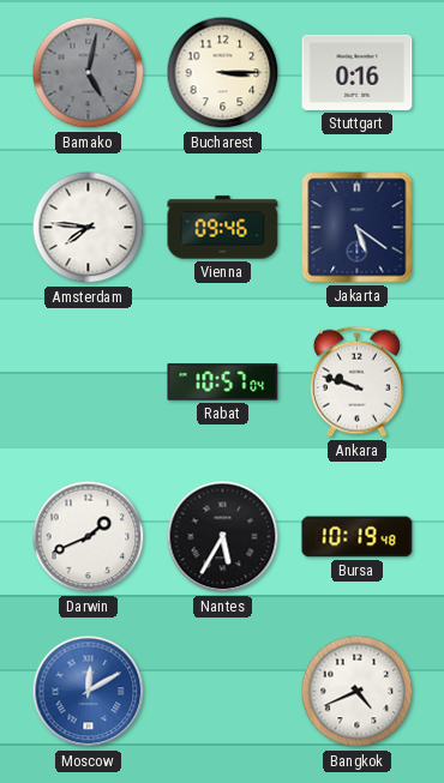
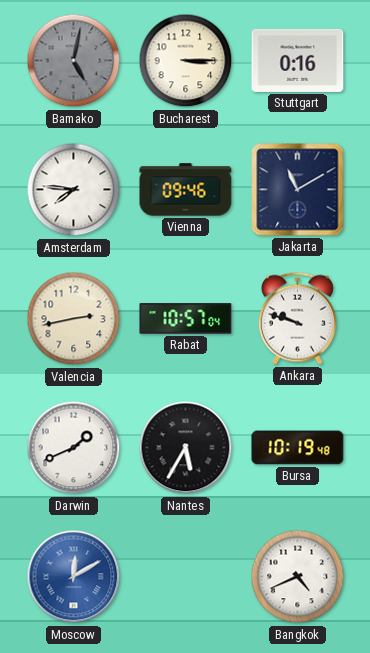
Jakarta: 5:21 -> 11:10 (298, 190)
Valencia: none -> 2:43 (74, 319)
